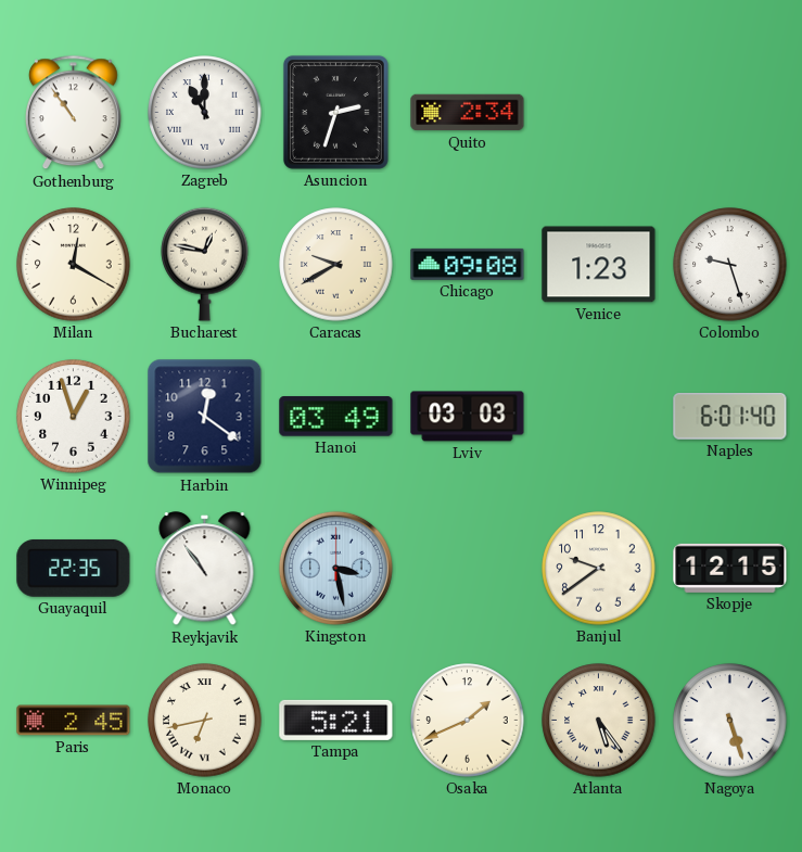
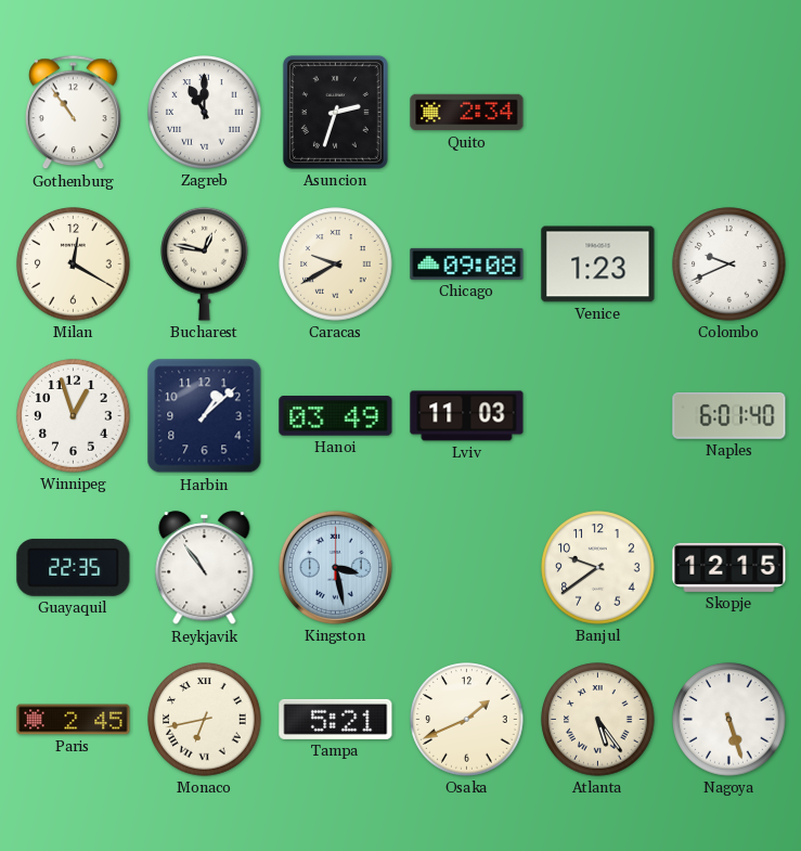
Colombo: 9:27 -> 9:41 (729, 265)
Harbin: 12:21 -> 1:08 (205, 416)
Lviv: 03:03 -> 11:03 (467, 416)
